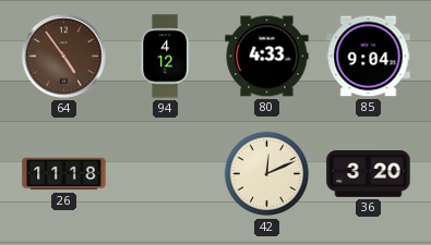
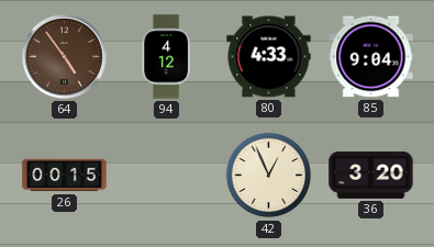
26: 11:18 -> 00:15 (65, 176)
42: 12:11 -> 12:56 (269, 176)
